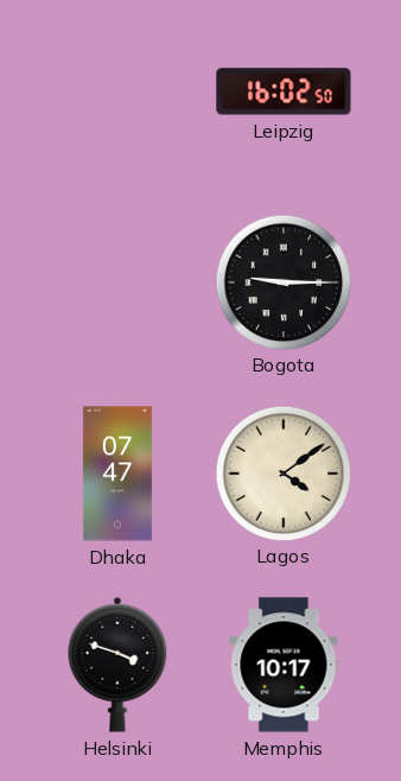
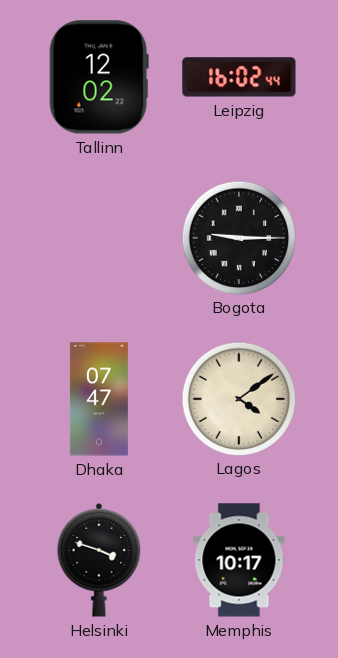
Tallinn: none -> 12:02 (99, 77)
Leipzig: 16:02:50 -> 16:02:44 (239, 77)
